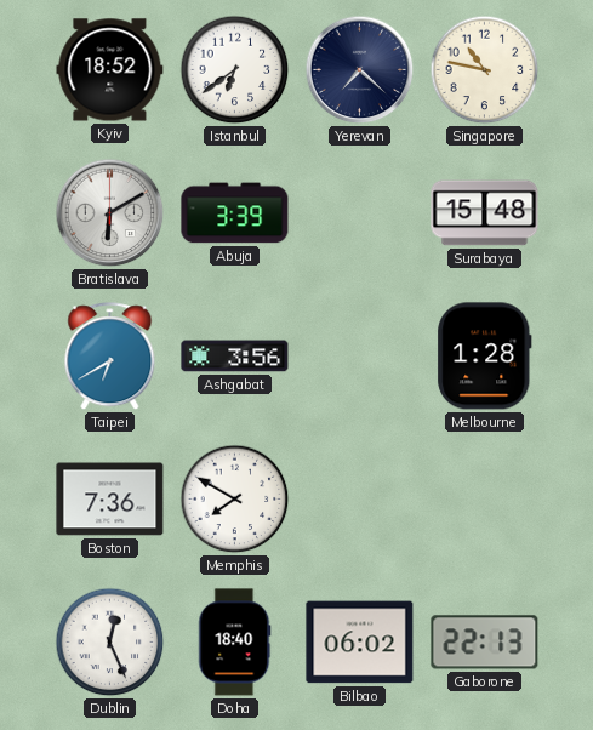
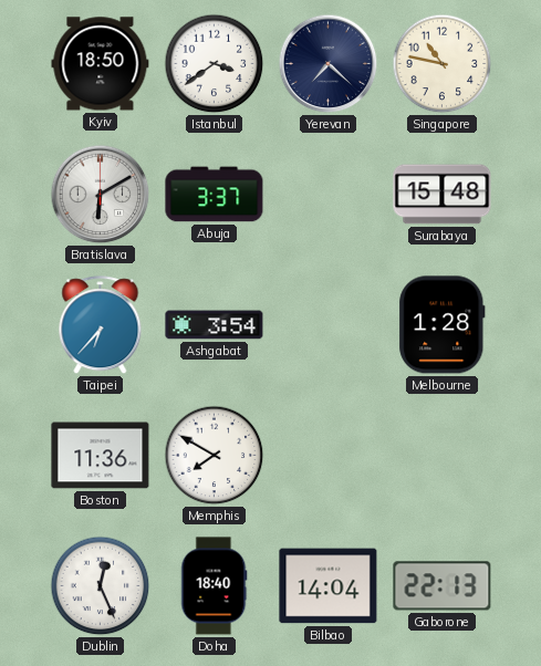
Kyiv: 18:52 -> 18:50 (101, 64)
Istanbul: 6:39 -> 3:39 (215, 64)
Abuja: 3:39 -> 3:37 (215, 195)
Taipei: 6:40 -> 6:37 (101, 325)
Ashgabat: 3:56 -> 3:54 (215, 325)
Boston: 7:36 -> 11:36 (101, 456)
Bilbao: 06:02 -> 14:04 (329, 586)
